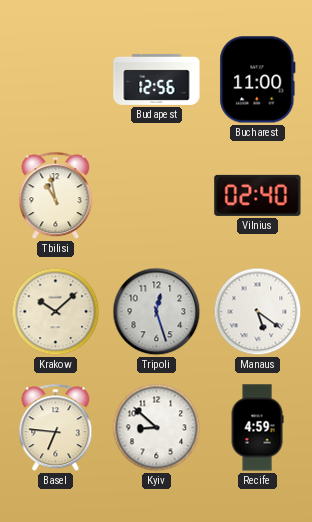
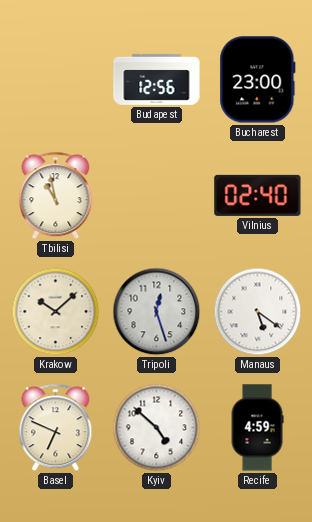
Bucharest: 11:00 -> 23:00 (258, 80)
Basel: 6:46 -> 6:49 (56, 428)
Kyiv: 8:52 -> 4:52 (157, 428)
